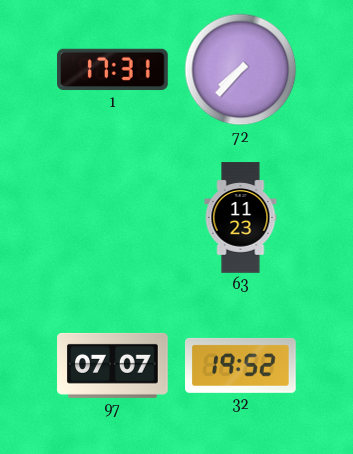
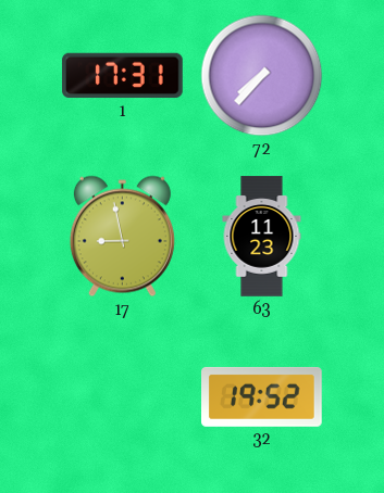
17: none -> 8:58 (122, 237)
97: 07:07 -> none (113, 365)
